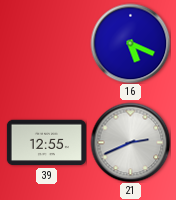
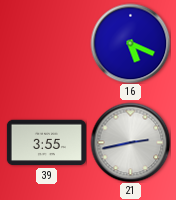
39: 12:55 -> 3:55 (46, 143)
21: 2:41 -> 2:43 (130, 142)
